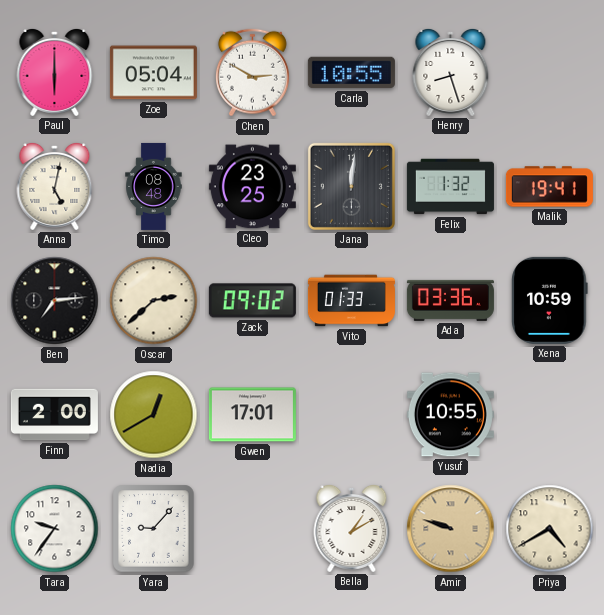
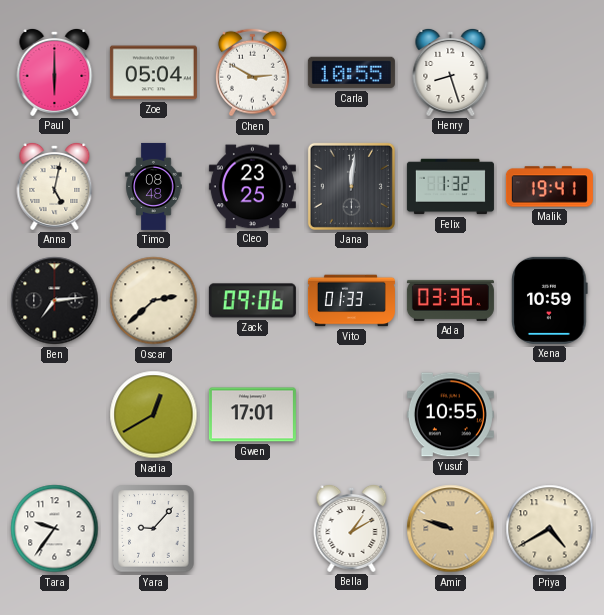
Zack: 09:02 -> 09:06 (252, 301)
Finn: 2:00 -> none (54, 415)
